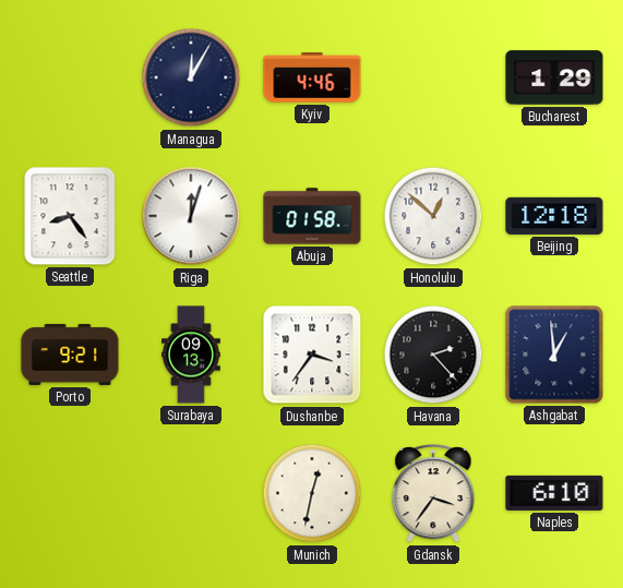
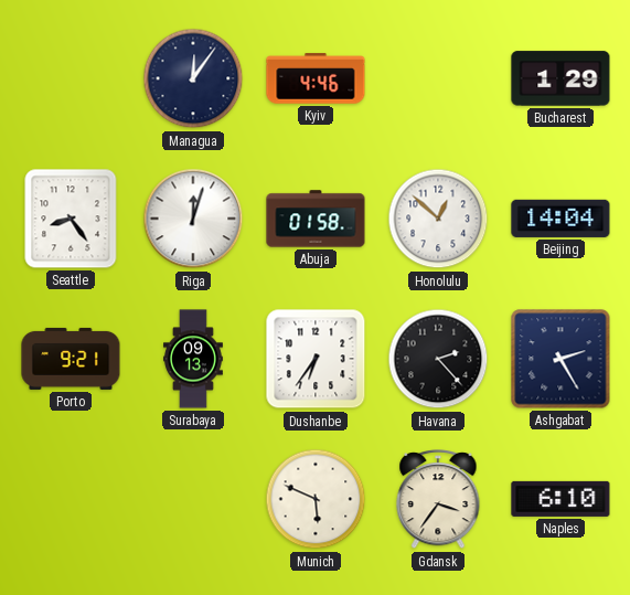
Managua: 12:05 -> 12:06 (193, 78)
Beijing: 12:18 -> 14:04 (560, 219)
Dushanbe: 3:36 -> 6:36 (316, 359)
Ashgabat: 12:59 -> 2:25 (560, 359)
Munich: 12:32 -> 5:49 (316, 499)
